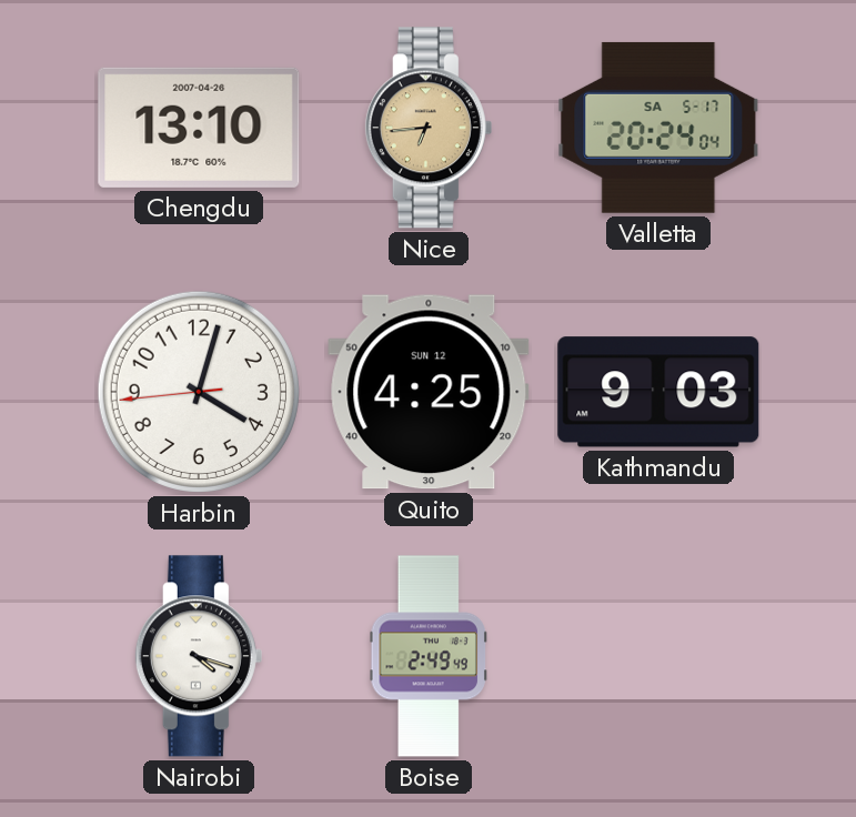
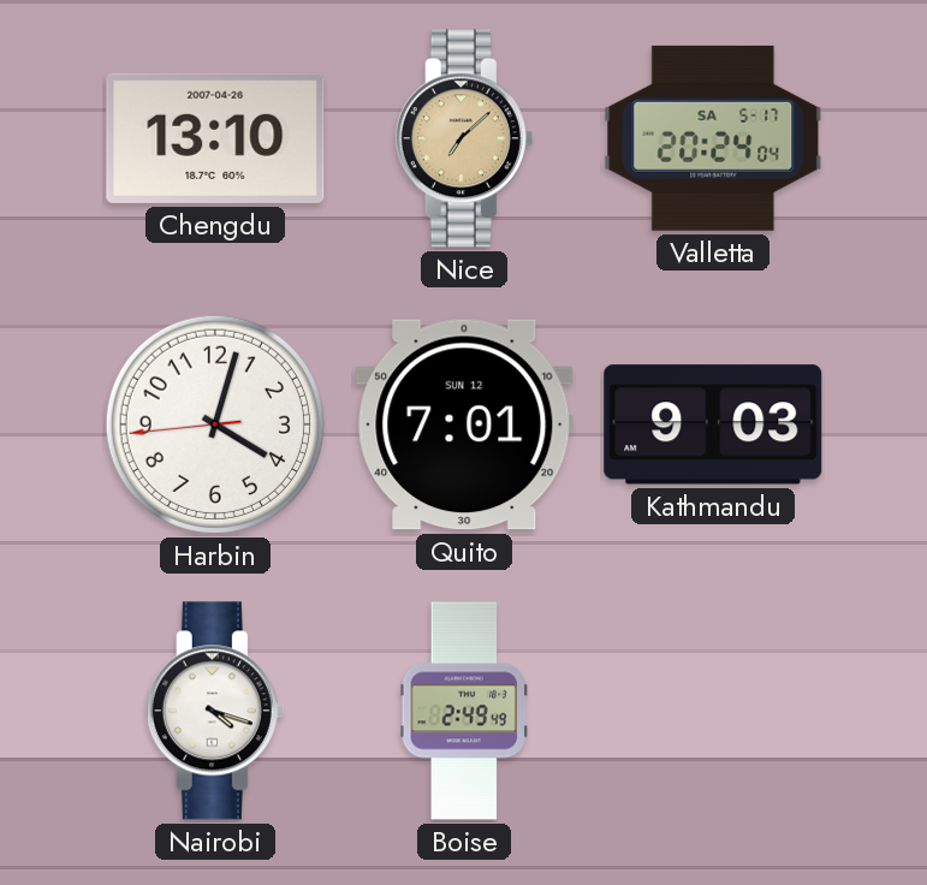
Nice: 6:44 -> 7:08 (464, 138)
Quito: 4:25 -> 7:01 (464, 424)
